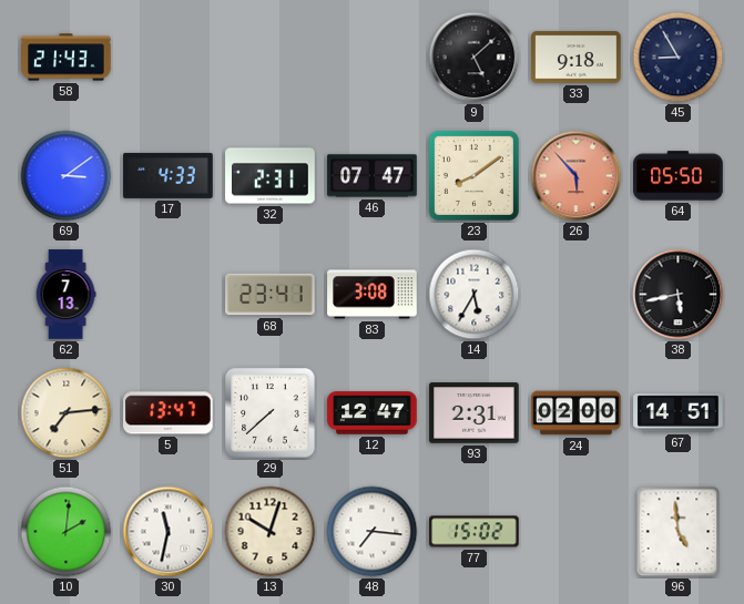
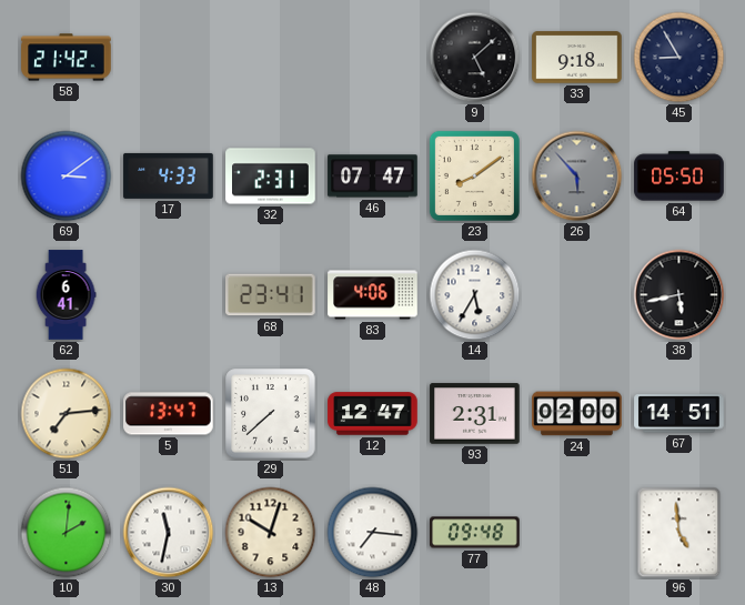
58: 21:43 -> 21:42 (67, 58)
26 dial: salmon -> grey (577, 177)
62: 7:13 -> 6:41 (66, 295)
83: 3:08 -> 4:06 (373, 295)
77: 15:02 -> 09:48 (475, 533)
